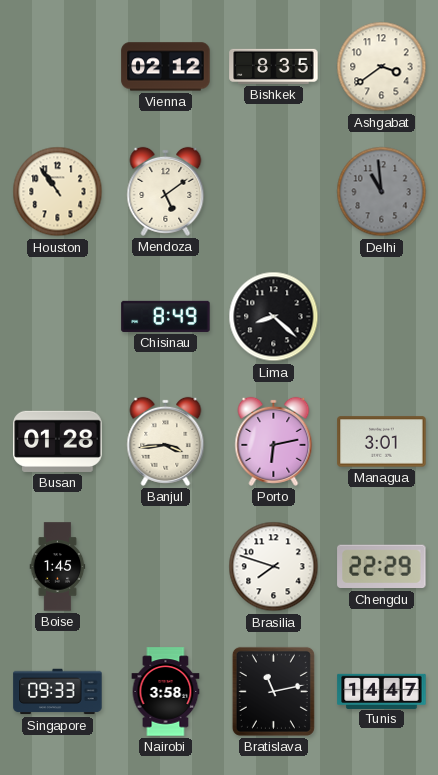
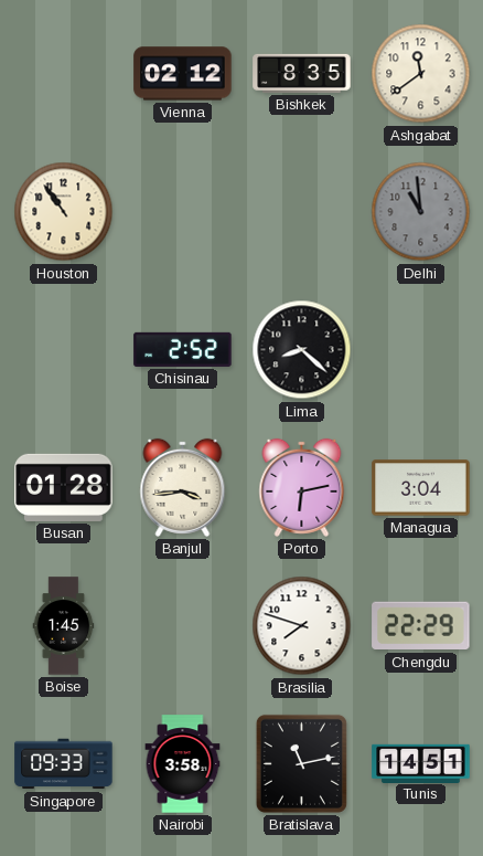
Ashgabat: 3:39 -> 11:39 (421, 74)
Mendoza: 5:09 -> none (166, 191)
Chisinau: 8:49 -> 2:52 (183, 349)
Managua: 3:01 -> 3:04 (421, 488)
Tunis: 14:47 -> 14:51 (421, 763)
